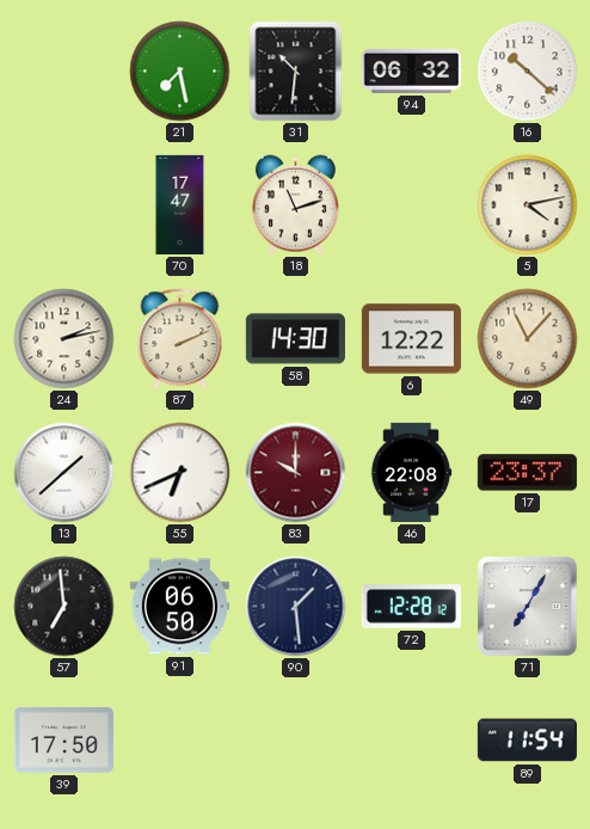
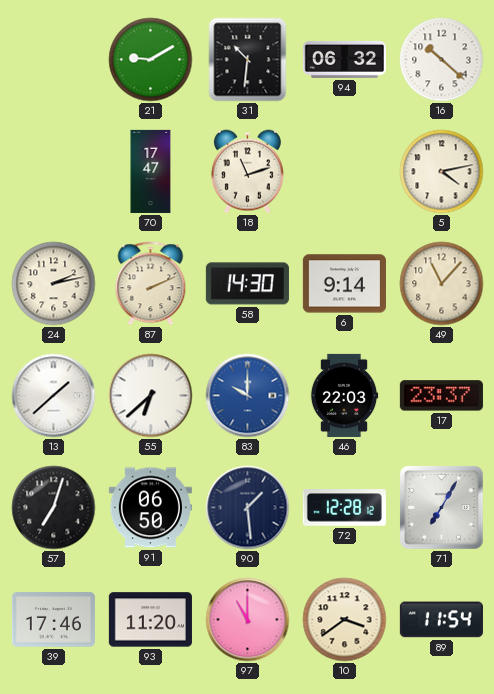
21: 7:28 -> 9:10 (151, 60)
6: 12:22 -> 9:14 (344, 284)
55: 6:41 -> 6:38 (151, 396)
83 dial: burgundy -> blue (248, 396)
46: 22:08 -> 22:03 (344, 395)
57: 6:59 -> 7:03 (54, 508)
39: 17:50 -> 17:46 (53, 620)
93: none -> 11:20 (150, 620)
97: none -> 11:00 (248, 620)
10: none -> 3:39 (345, 620)
